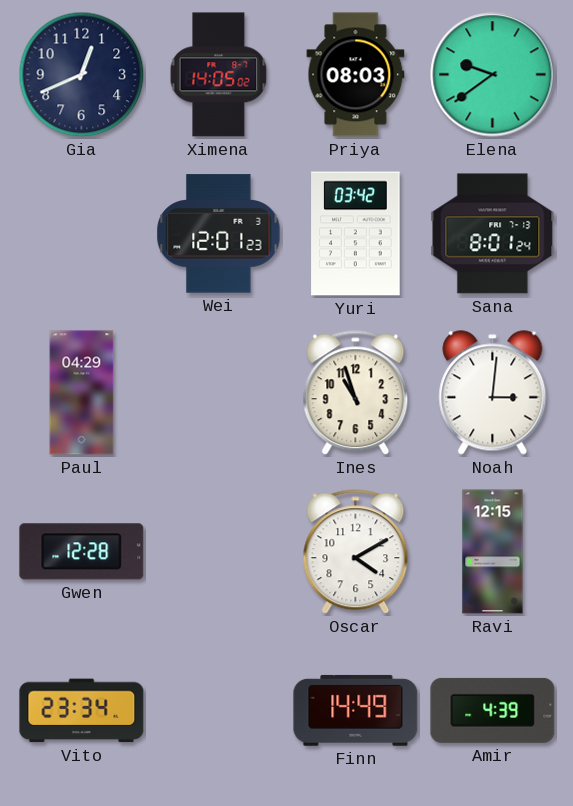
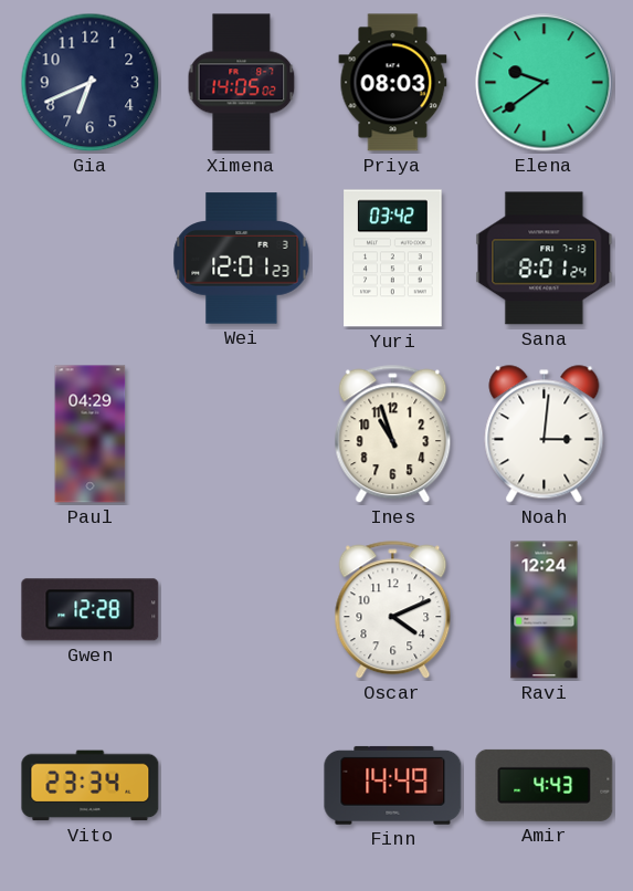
Gia: 12:41 -> 6:41 (91, 83)
Oscar: 4:10 -> 4:11 (393, 610)
Ravi: 12:15 -> 12:24 (545, 610)
Amir: 4:39 -> 4:43 (545, 785)
